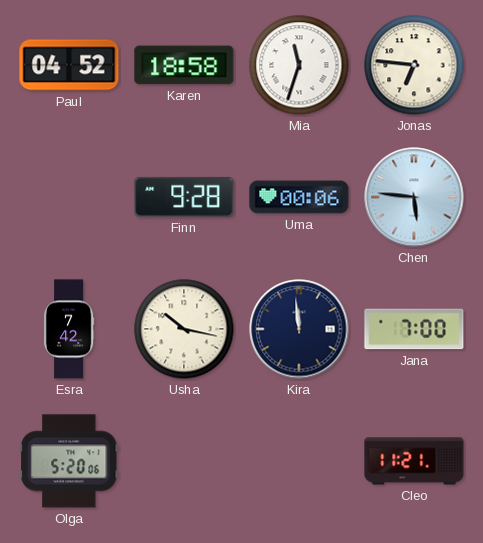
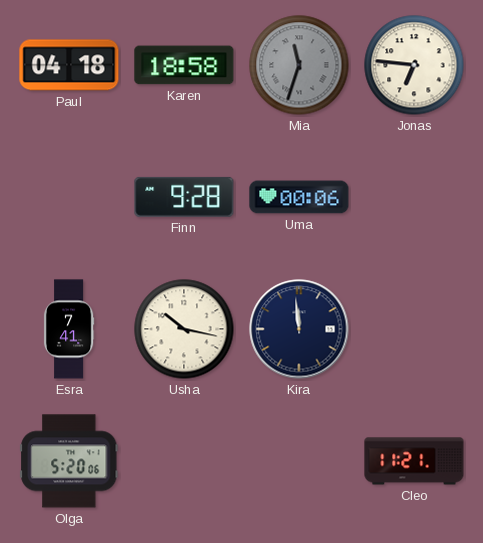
Paul: 04:52 -> 04:18 (69, 65)
Mia dial: white -> grey (299, 65)
Chen: 5:46 -> none (414, 197)
Esra: 7:42 -> 7:41 (69, 329)
Jana: 7:00 -> none (414, 329)
